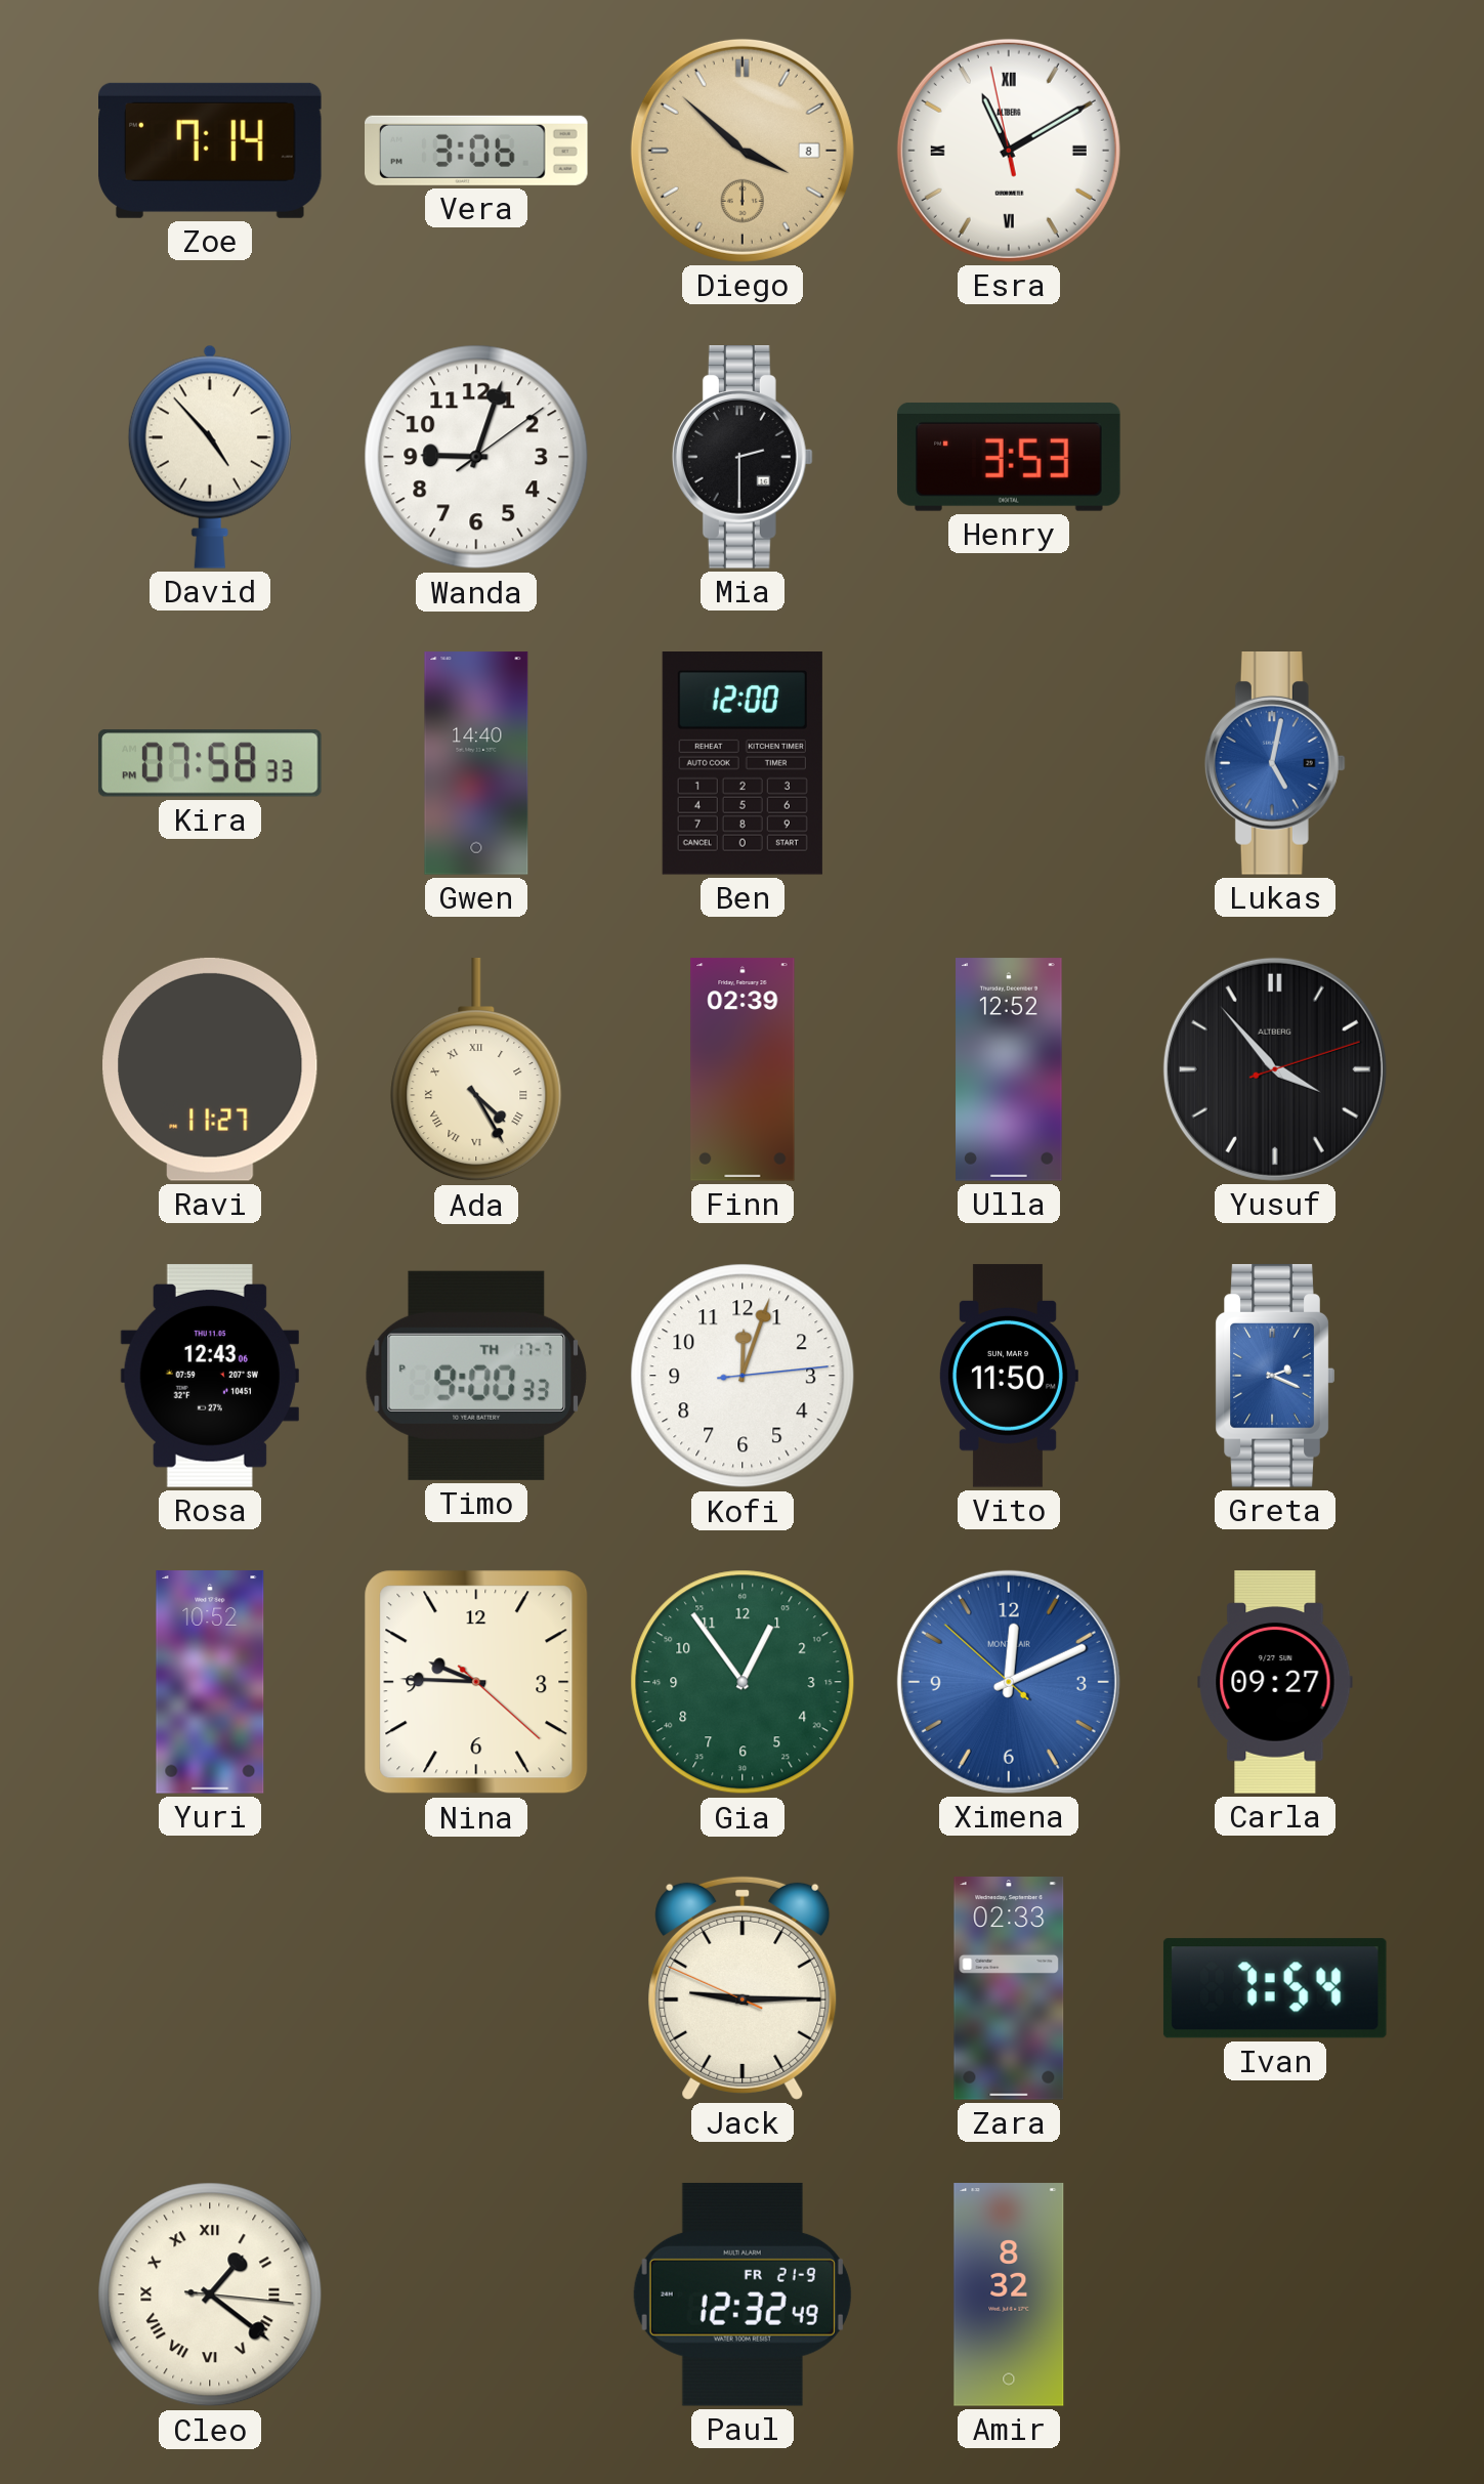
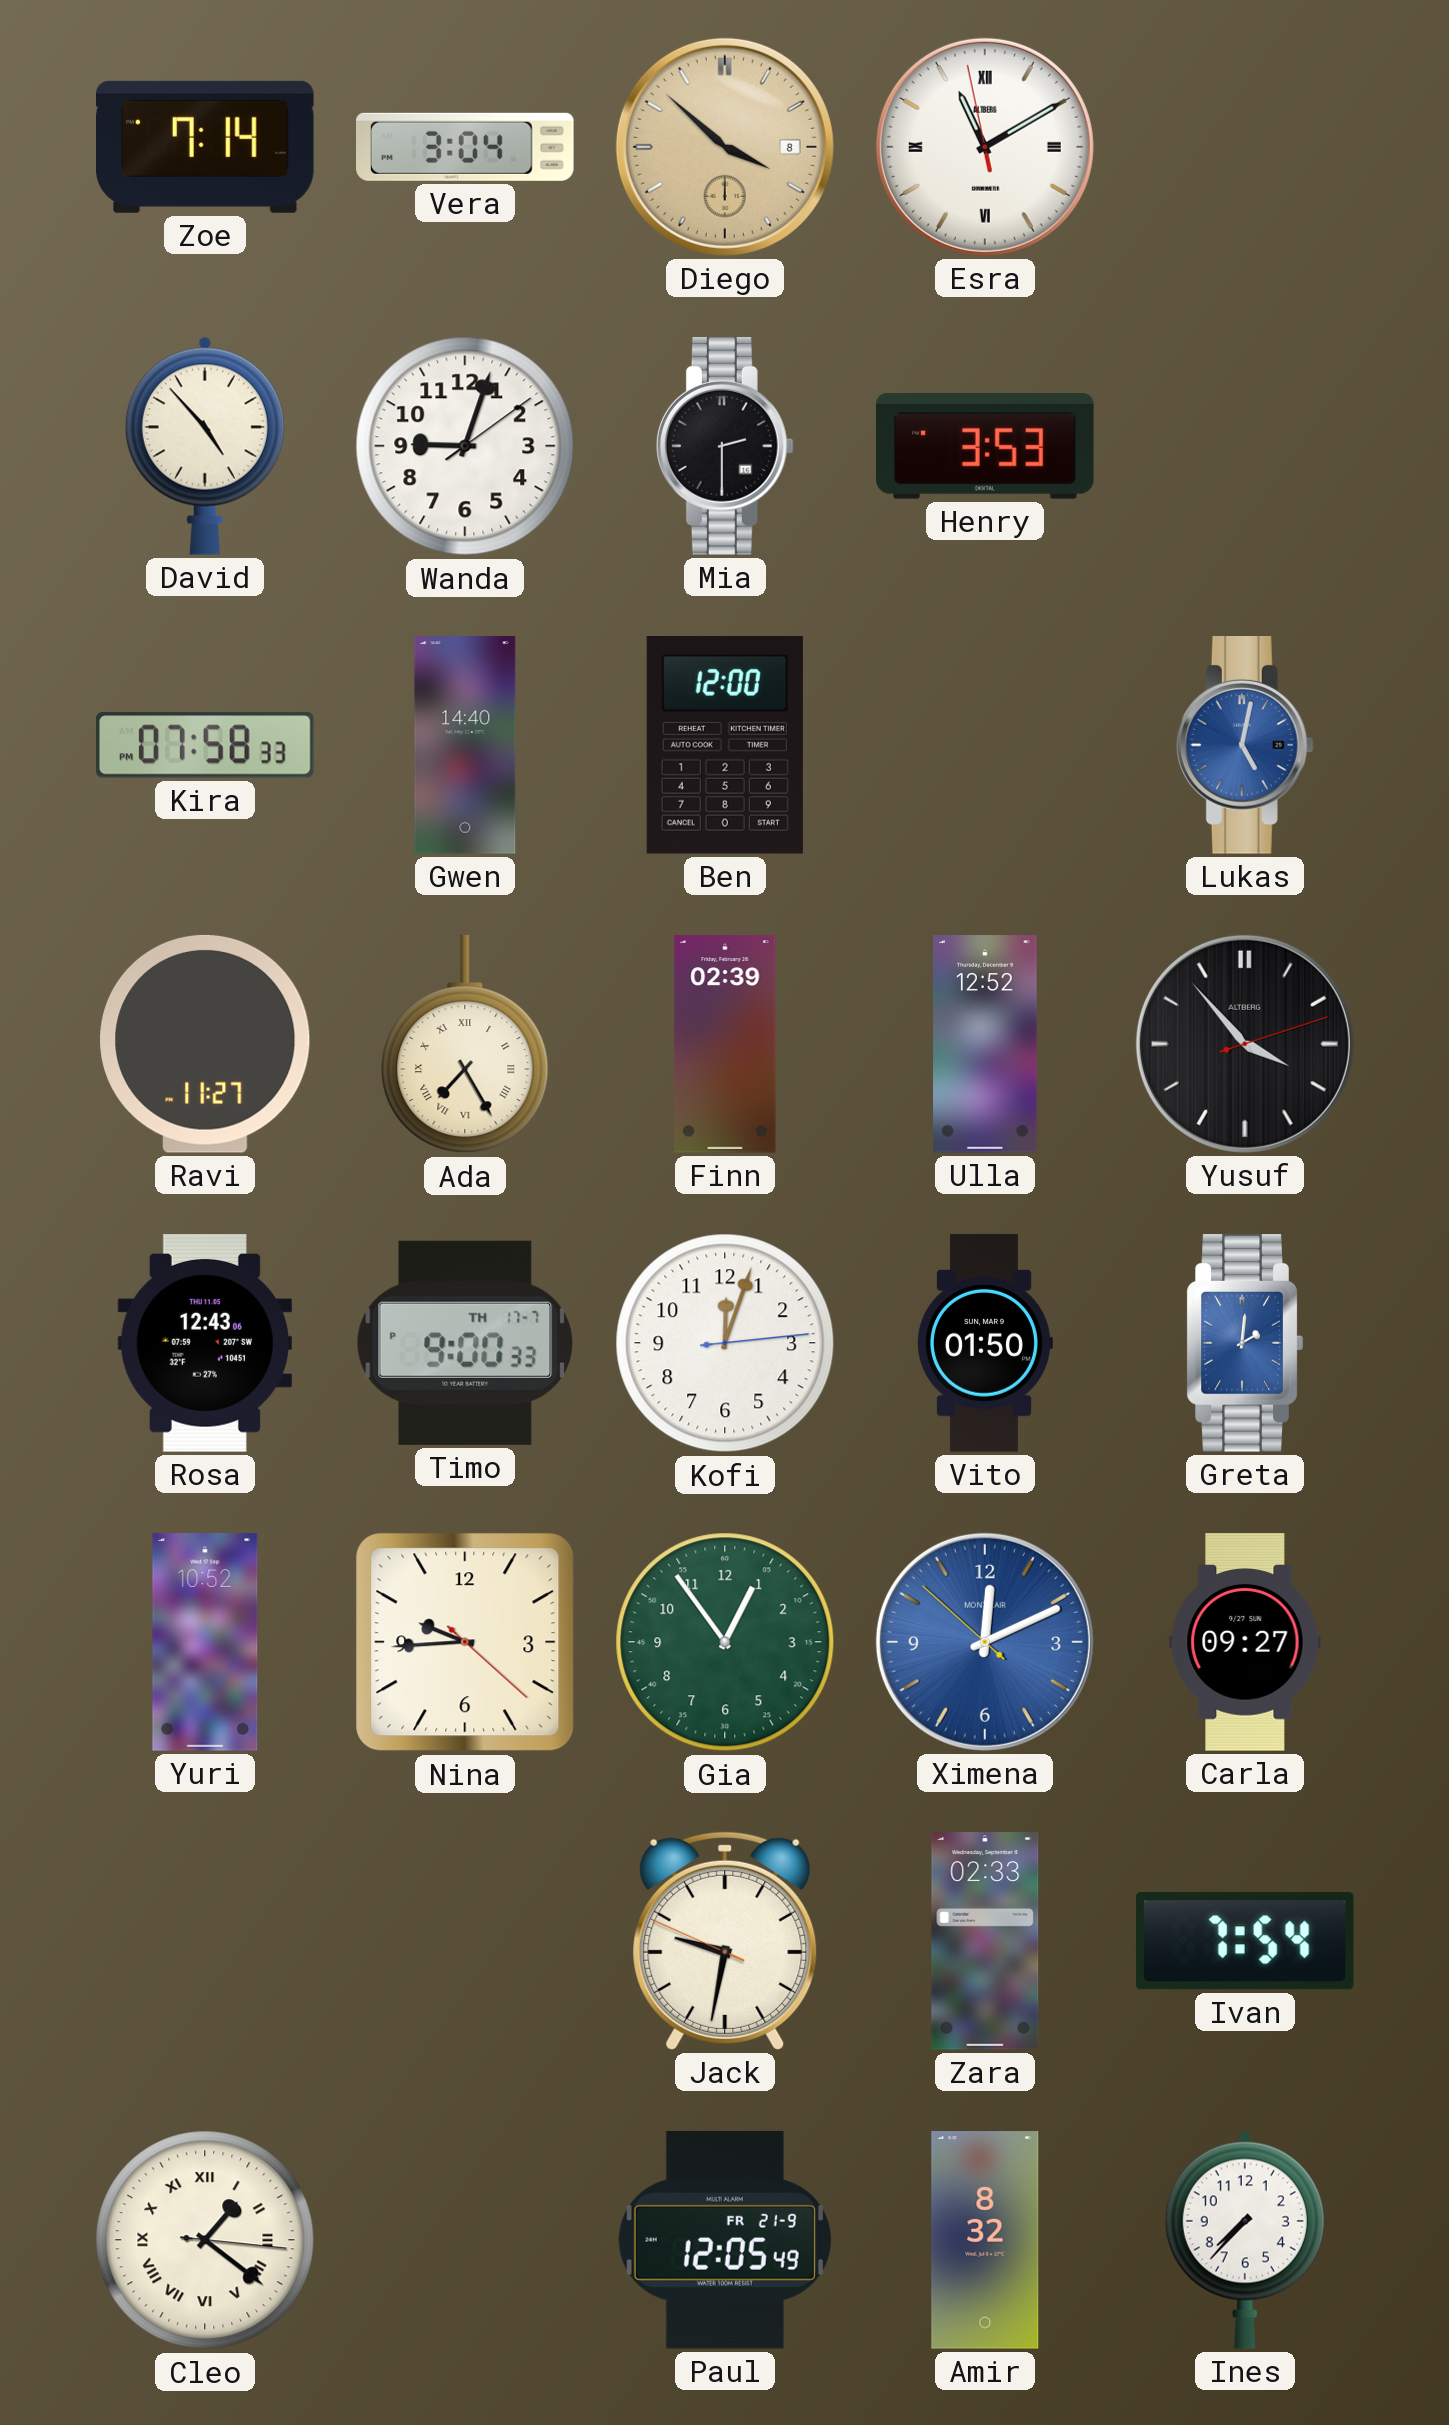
Vera: 3:06 -> 3:04 (466, 147)
Ada: 4:25 -> 7:25 (465, 1045)
Vito: 11:50 -> 01:50 (985, 1343)
Greta: 2:19 -> 2:01 (1245, 1344)
Nina: 9:45 -> 9:44 (465, 1642)
Jack: 9:14 -> 9:31 (725, 1941)
Paul: 12:32 -> 12:05 (725, 2240)
Ines: none -> 7:37 (1245, 2240)
